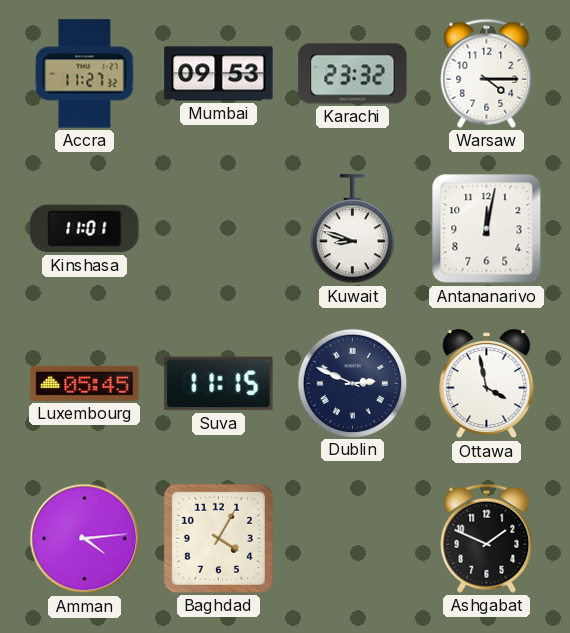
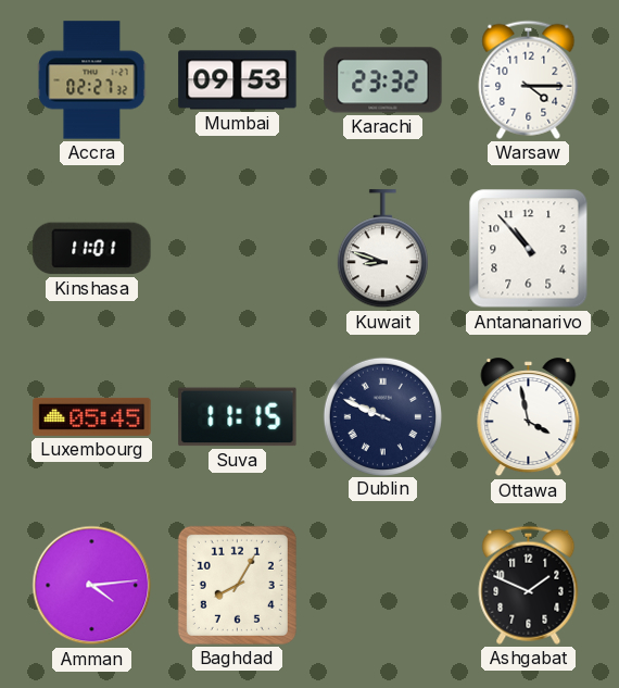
Accra: 11:27 -> 02:27 (92, 80)
Antananarivo: 12:02 -> 10:53 (529, 249)
Dublin: 2:49 -> 9:49 (382, 416)
Baghdad: 4:05 -> 8:05 (237, 585)
